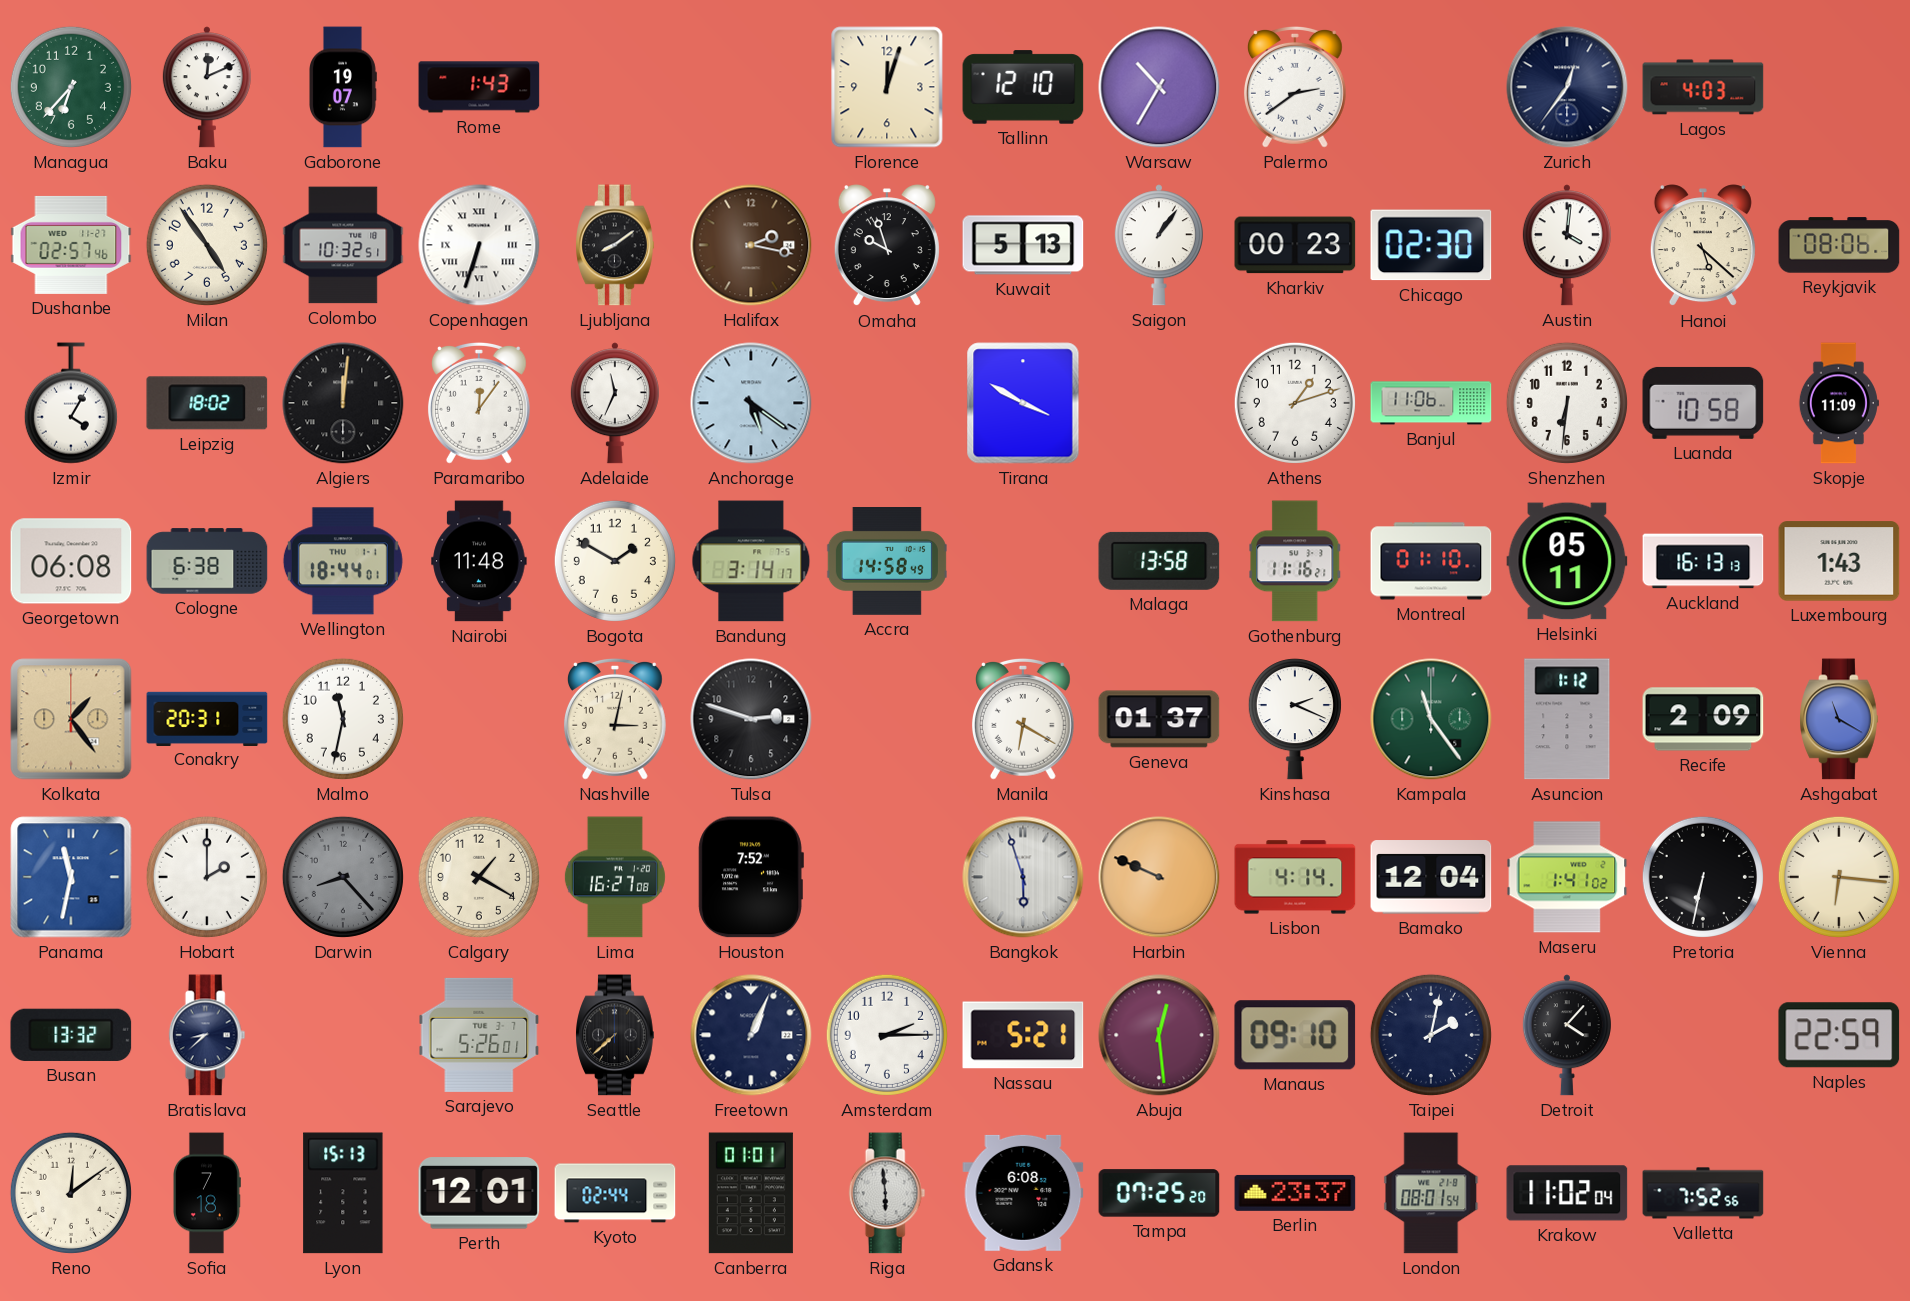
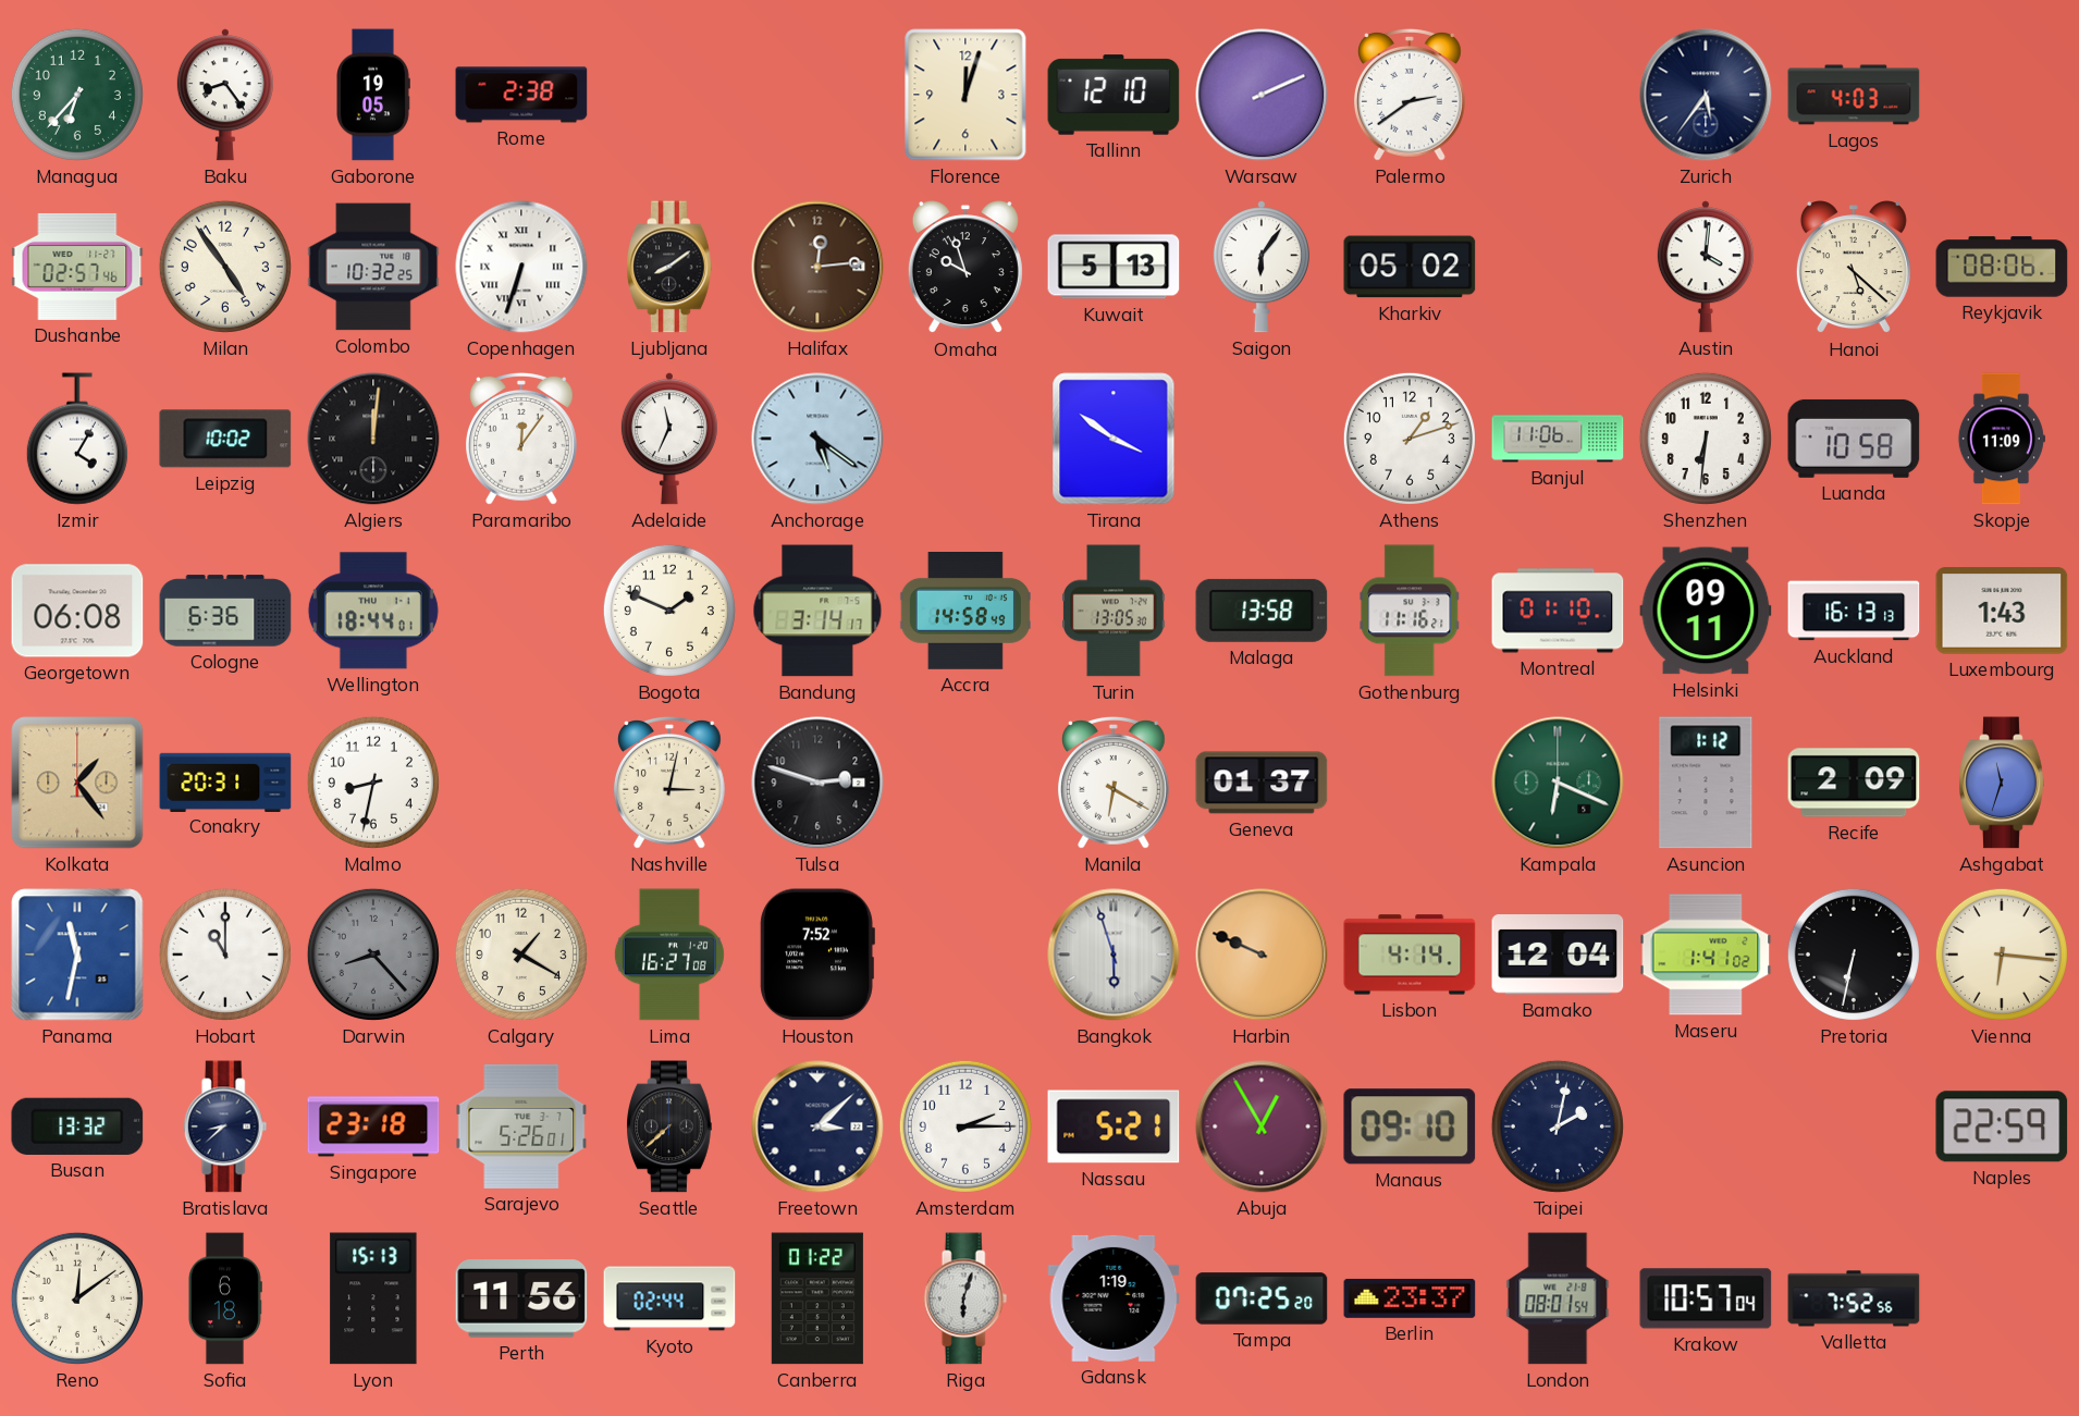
Baku: 12:11 -> 8:24 (225, 95)
Gaborone: 19:07 -> 19:05 (373, 95)
Rome: 1:43 -> 2:38 (521, 95)
Warsaw: 10:35 -> 2:11 (1262, 95)
Zurich: 12:36 -> 5:36 (1706, 95)
Colombo: 10:32:51 -> 10:32:25 (373, 267)
Halifax: 2:17 -> 12:14 (817, 267)
Saigon: 1:06 -> 6:06 (1262, 267)
Kharkiv: 00:23 -> 05:02 (1410, 267)
Chicago: 02:30 -> none (1431, 245)
Leipzig: 18:02 -> 10:02 (225, 439)
Tirana: 3:50 -> 3:51 (1114, 439)
Cologne: 6:38 -> 6:36 (225, 611)
Nairobi: 11:48 -> none (479, 561)
Bogota: 1:50 -> 1:49 (669, 611)
Turin: none -> 13:05 (1114, 611)
Helsinki: 05:11 -> 09:11 (1706, 611)
Malmo: 11:32 -> 8:32 (373, 783)
Kinshasa: 2:19 -> none (1295, 719)
Kampala: 11:24 -> 6:19 (1558, 783)
Ashgabat: 11:20 -> 11:33 (2002, 783)
Hobart: 2:00 -> 11:00 (225, 955)
Singapore: none -> 23:18 (373, 1126)
Freetown: 1:04 -> 3:08 (817, 1126)
Abuja: 12:29 -> 12:55 (1262, 1126)
Detroit: 4:07 -> none (1567, 1035)
Sofia: 7:18 -> 6:18 (224, 1298)
Perth: 12:01 -> 11:56 (521, 1298)
Canberra: 01:01 -> 01:22 (817, 1298)
Riga: 5:59 -> 6:03 (965, 1298)
Gdansk: 6:08 -> 1:19 (1114, 1298)
Krakow: 11:02 -> 10:57 (1706, 1298)
